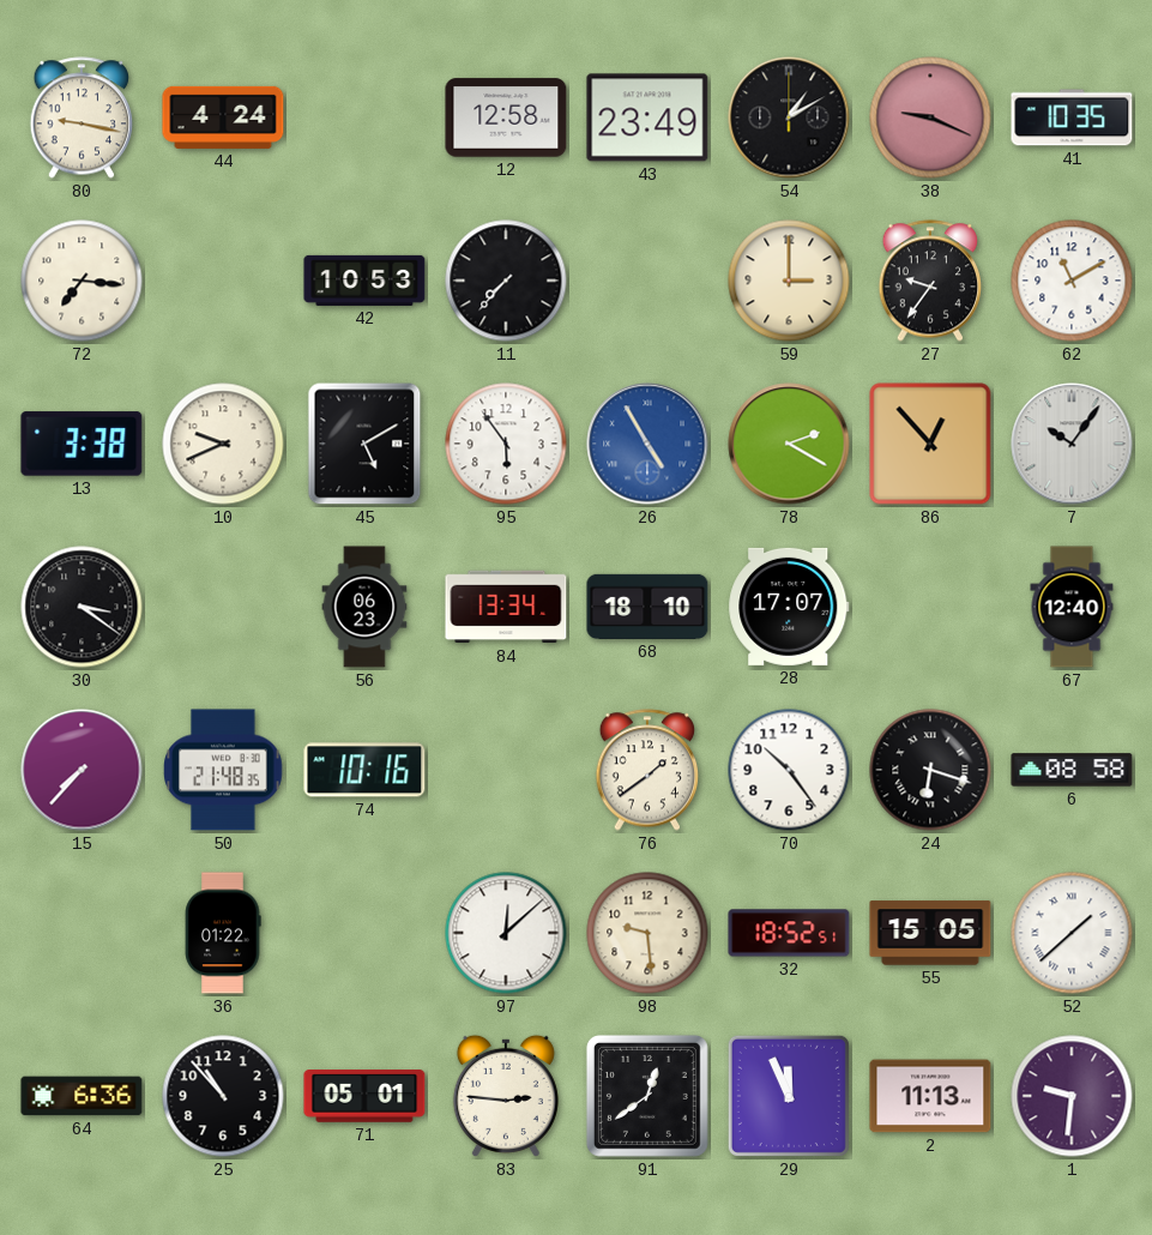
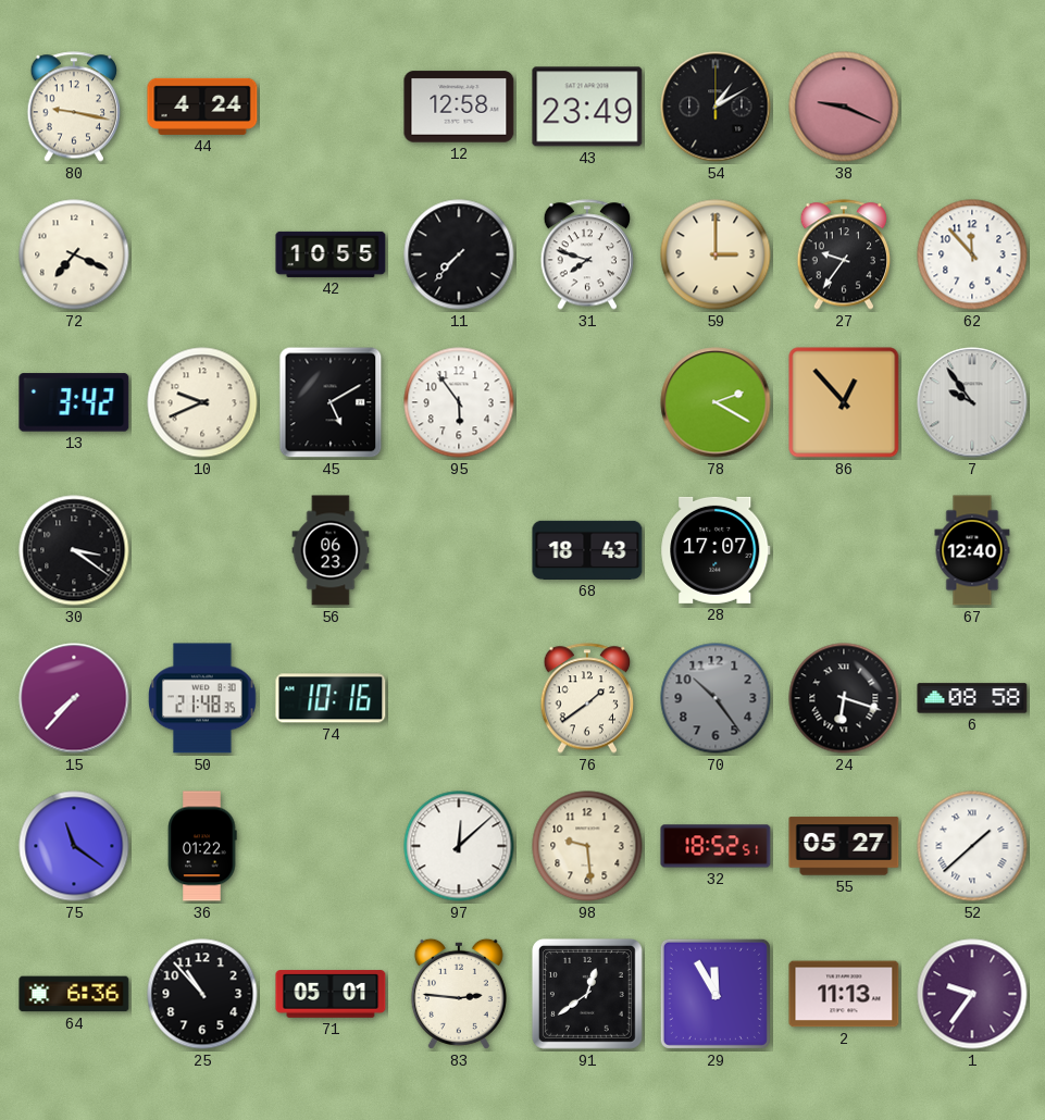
41: 10:35 -> none (1072, 118)
72: 7:16 -> 7:19 (74, 254)
42: 10:53 -> 10:55 (331, 254)
31: none -> 7:48 (587, 254)
62: 11:10 -> 11:53 (972, 254)
13: 3:38 -> 3:42 (74, 402)
26: 4:55 -> none (647, 444)
7: 10:06 -> 9:54 (972, 402)
84: 13:34 -> none (506, 607)
68: 18:10 -> 18:43 (587, 550)
70 dial: white -> grey (716, 698)
75: none -> 11:21 (74, 846)
55: 15:05 -> 05:27 (844, 846)
29: 11:56 -> 11:55 (716, 994)
1: 9:31 -> 9:36 (972, 994)
